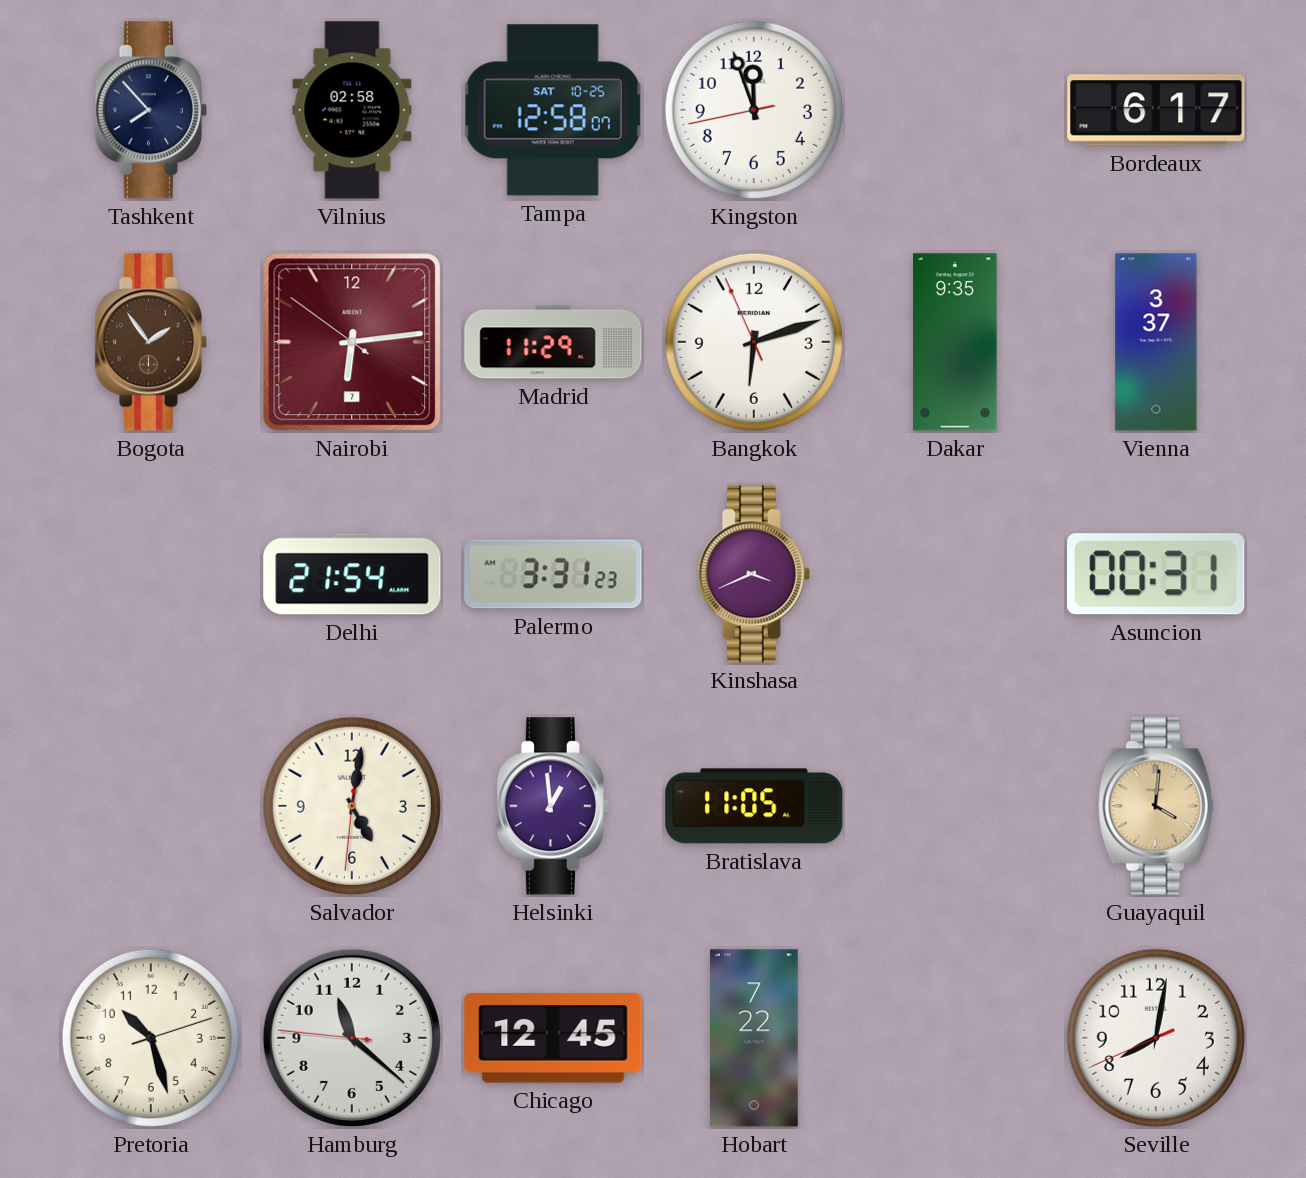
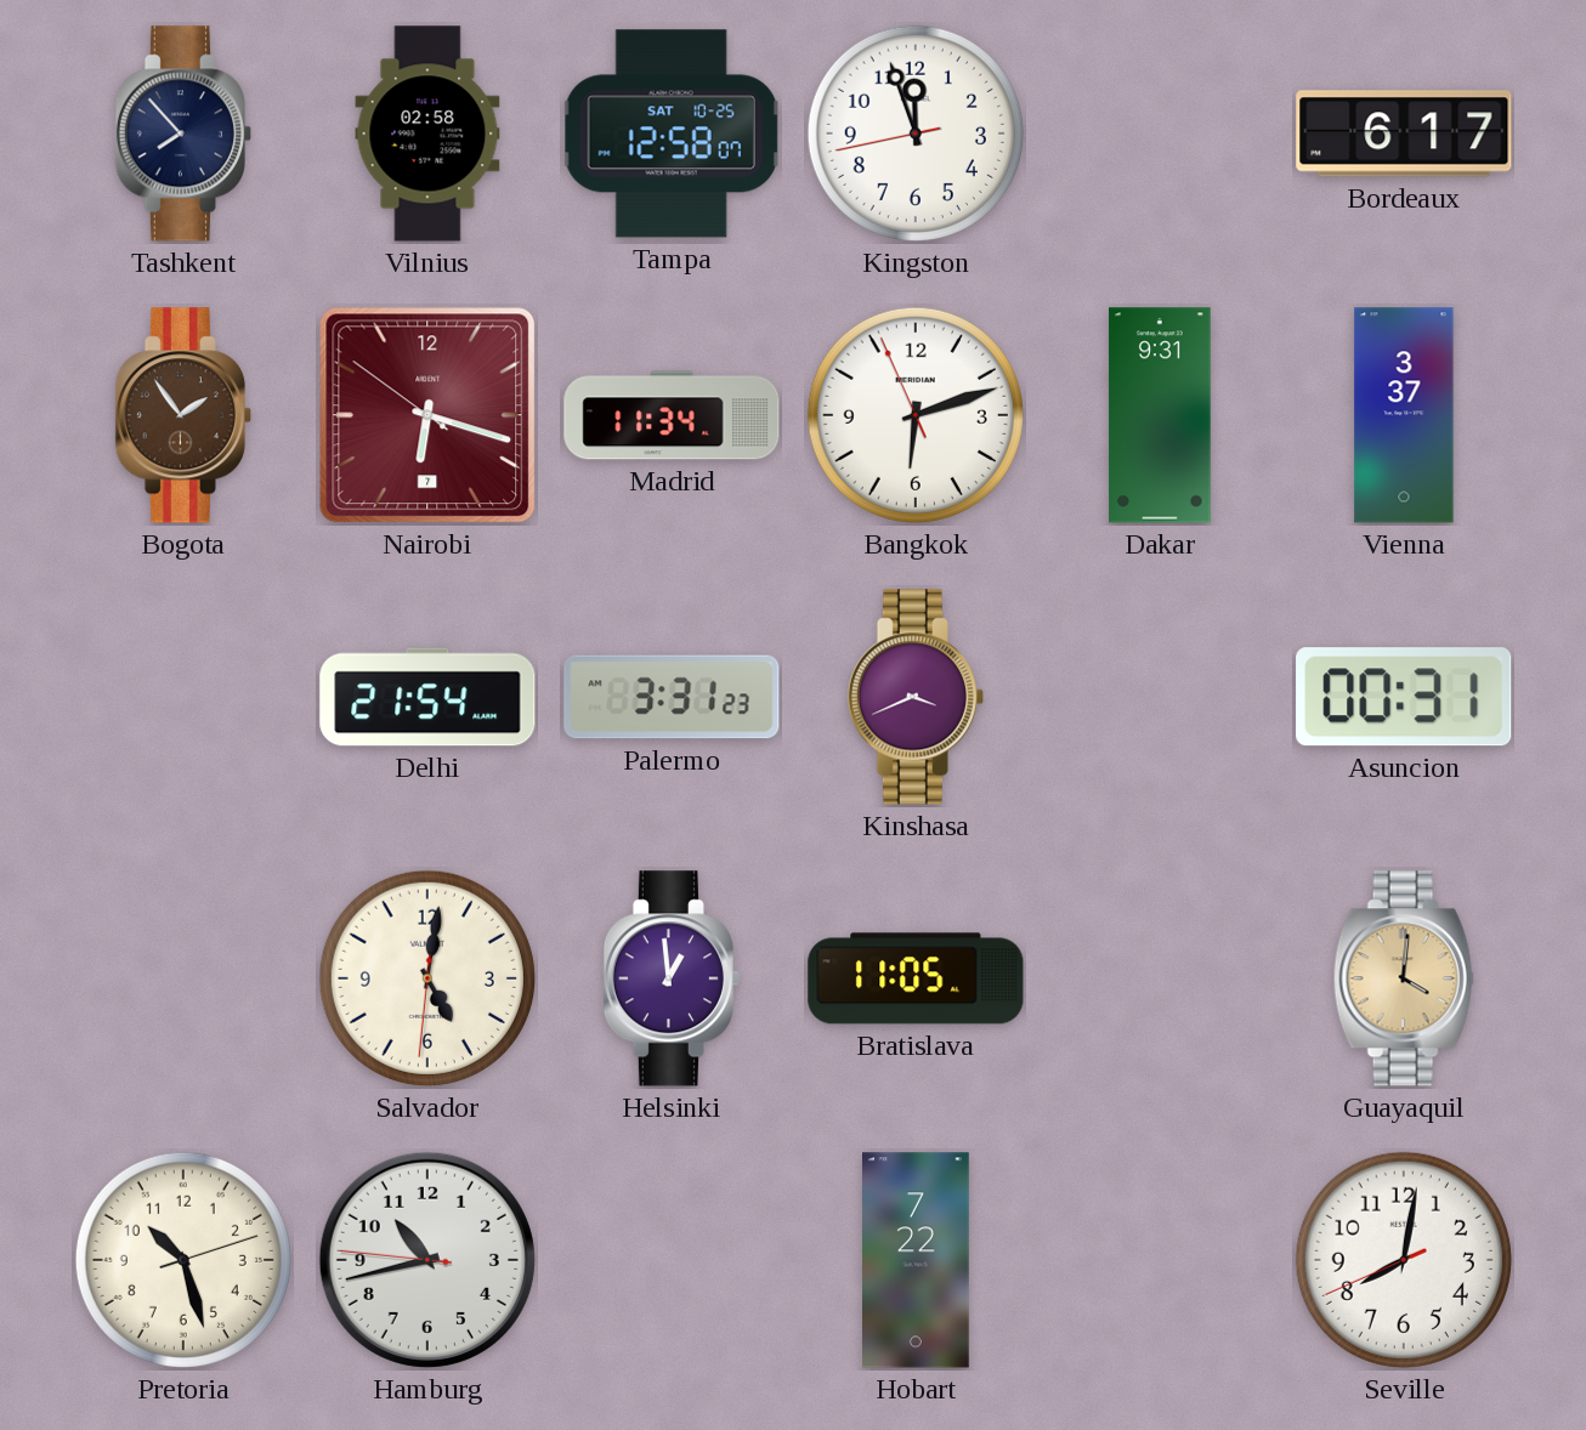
Nairobi: 6:13 -> 6:17 (427, 415)
Madrid: 11:29 -> 11:34 (672, 415)
Dakar: 9:35 -> 9:31 (1160, 415)
Hamburg: 11:21 -> 10:42 (427, 1260)
Chicago: 12:45 -> none (553, 1038)
